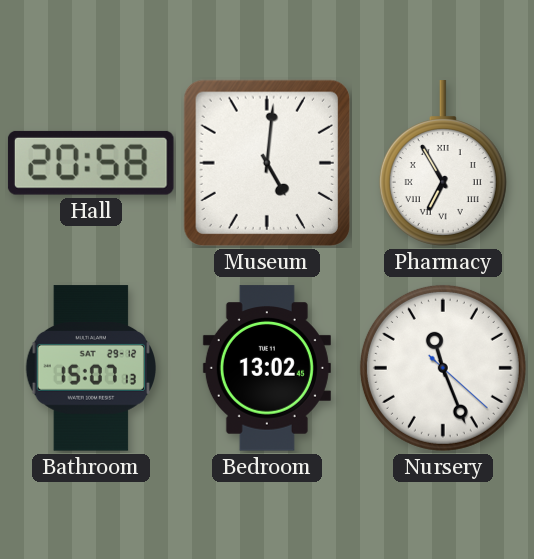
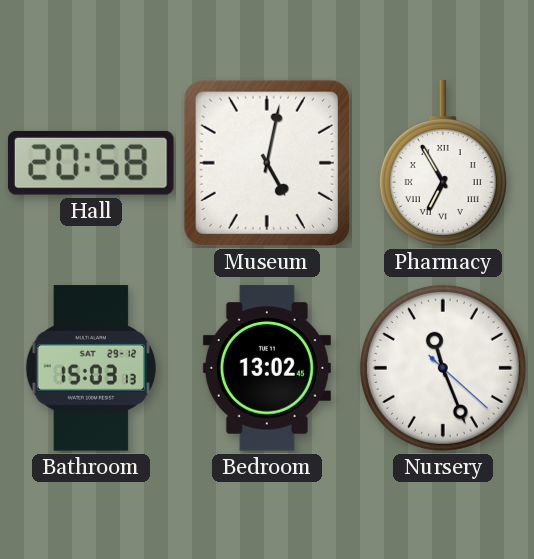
Museum: 5:01 -> 5:02 (267, 163)
Bathroom: 15:07 -> 15:03 (90, 368)
